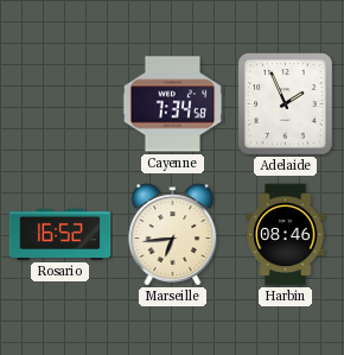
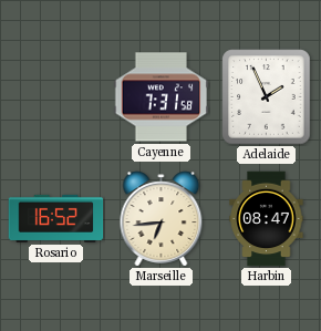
Cayenne: 7:34 -> 7:31 (162, 97)
Harbin: 08:46 -> 08:47 (267, 219)
